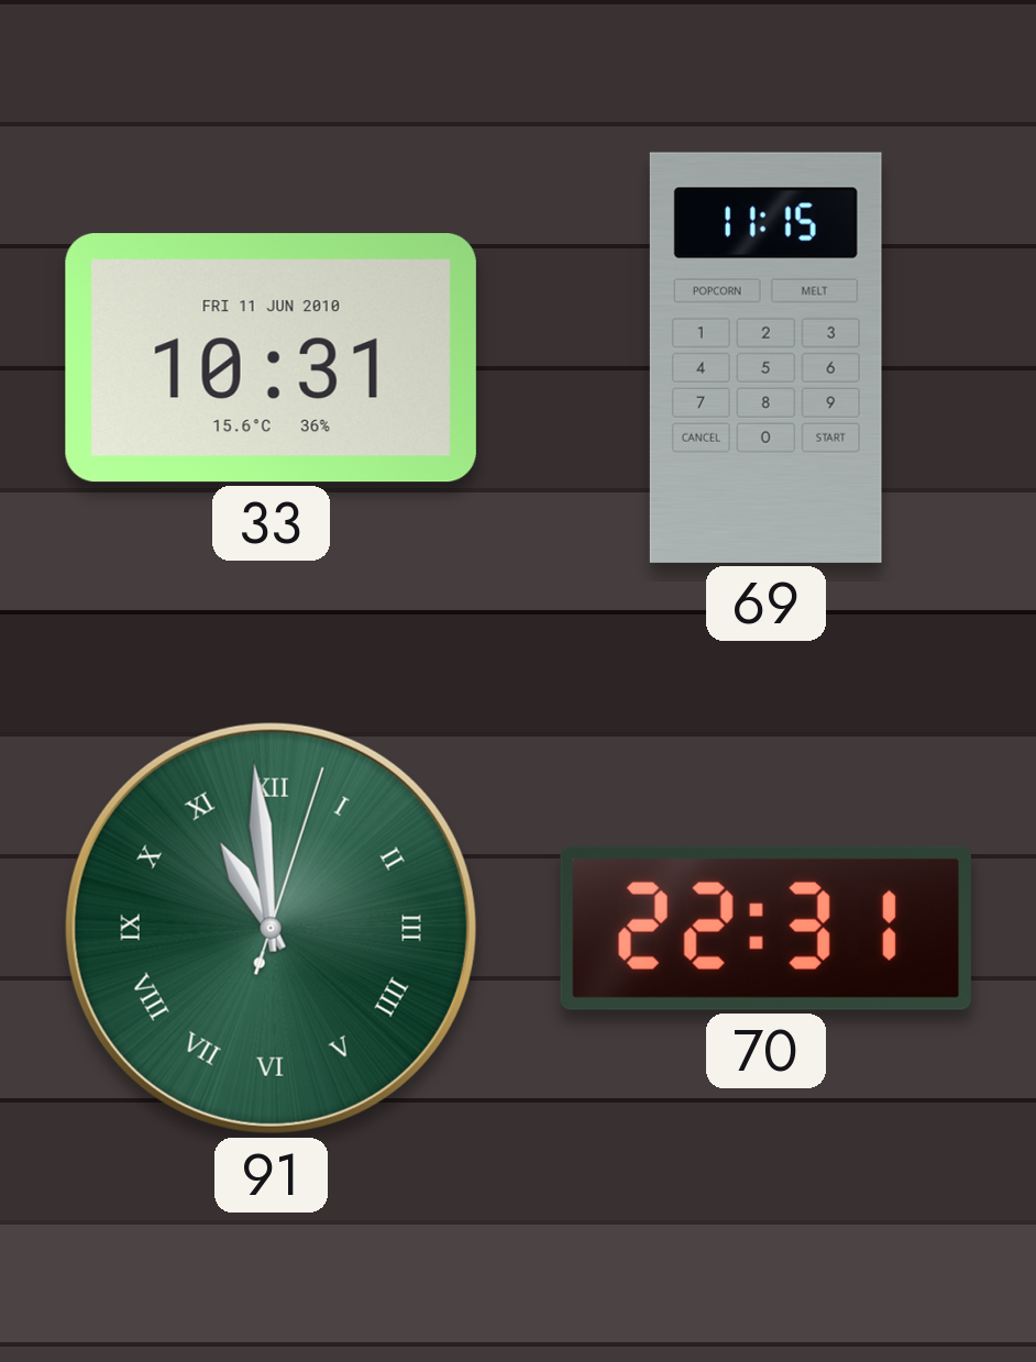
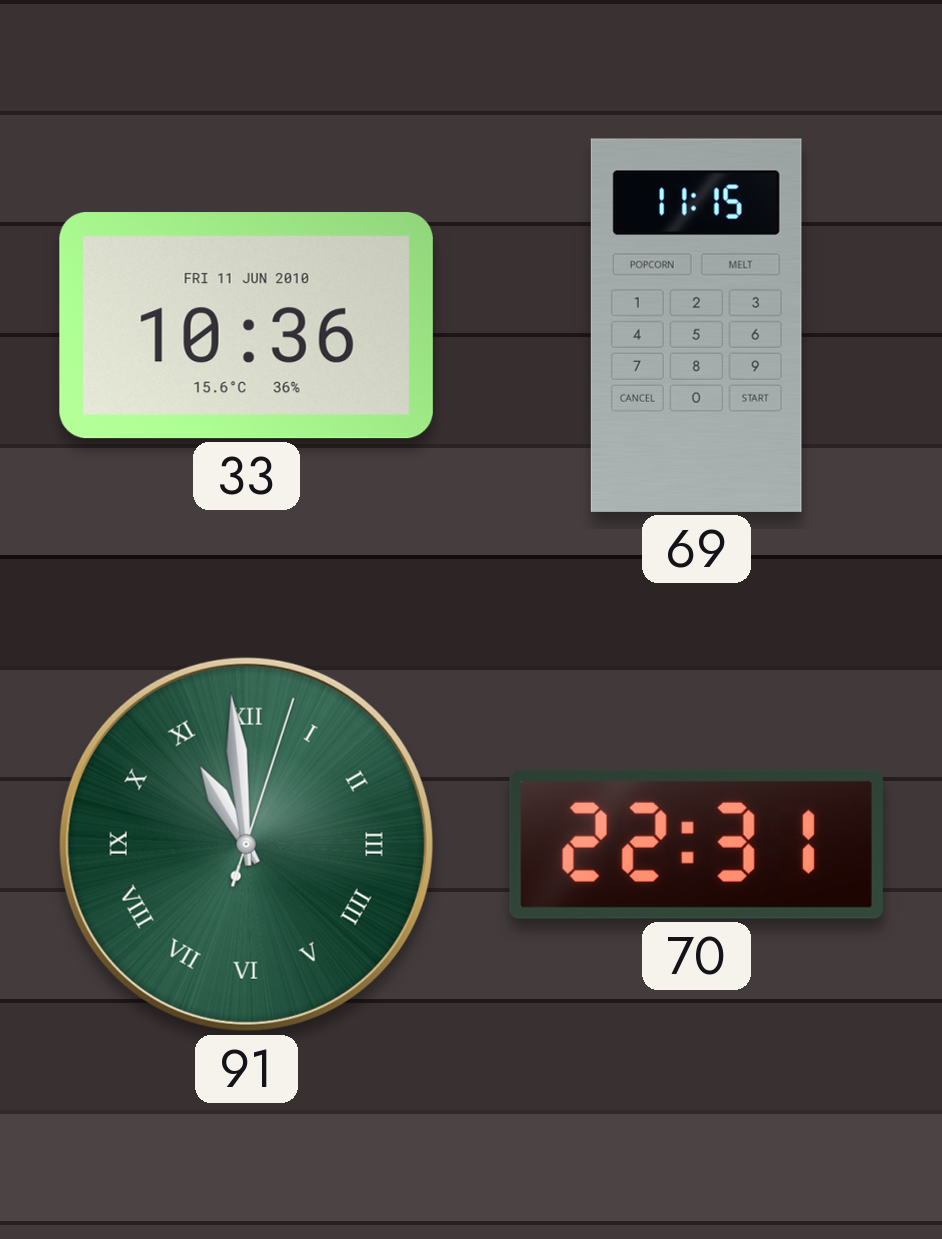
33: 10:31 -> 10:36 (246, 326)
